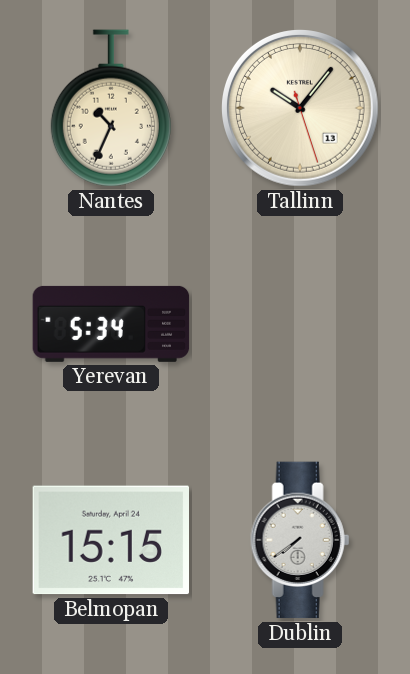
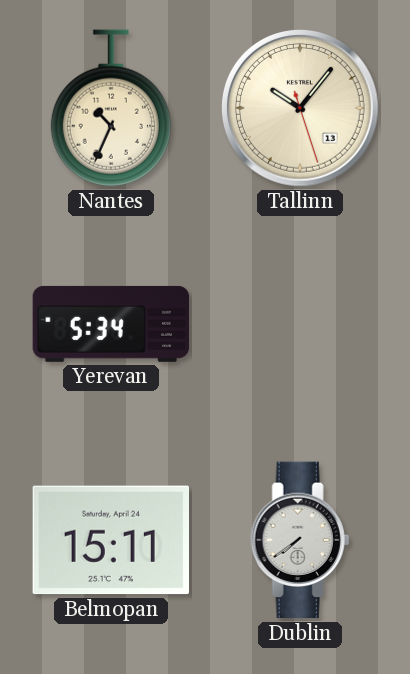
Belmopan: 15:15 -> 15:11 (110, 540)
